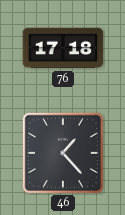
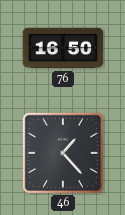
76: 17:18 -> 16:50 (63, 48)
